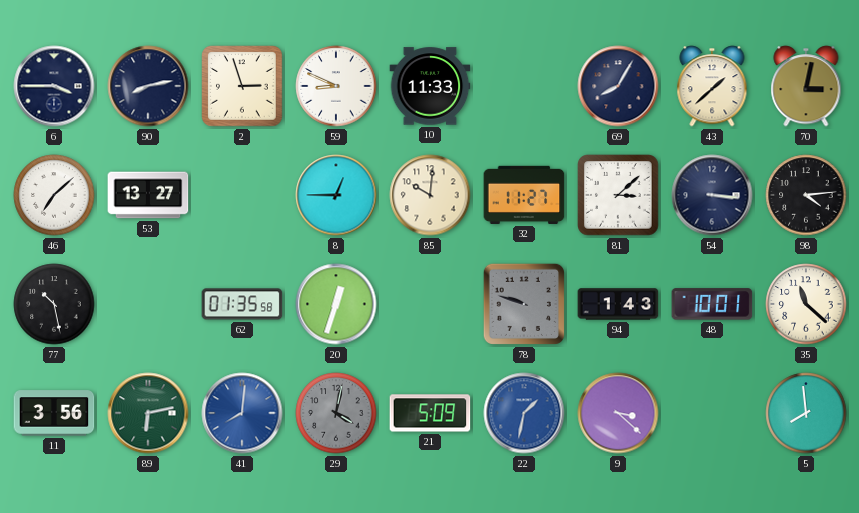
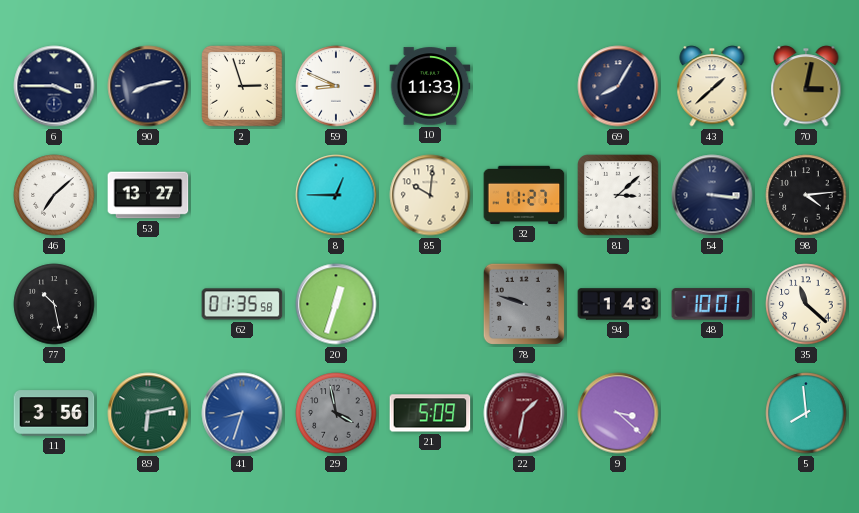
41: 8:01 -> 8:33 (242, 413)
29: 4:02 -> 3:58 (336, 413)
22 dial: blue -> burgundy (524, 413)
